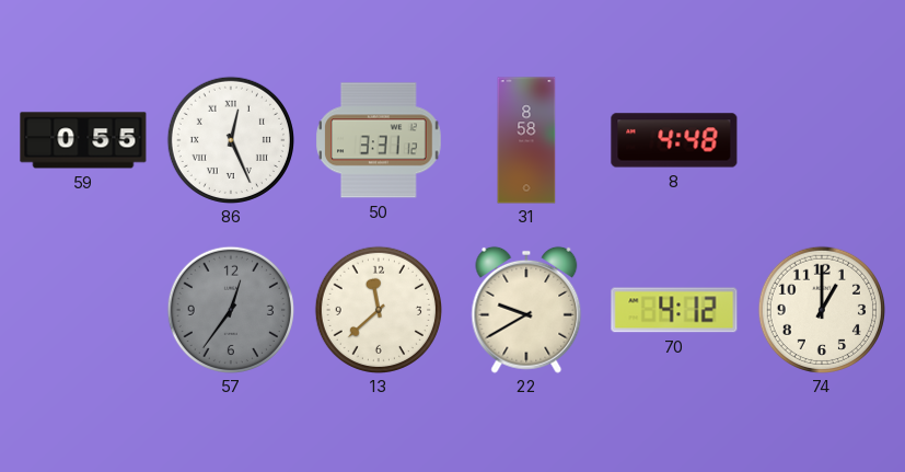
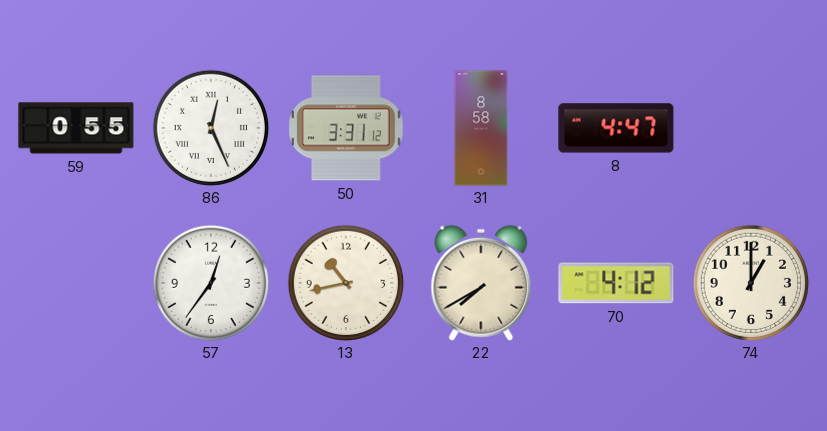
8: 4:48 -> 4:47 (616, 128)
57 dial: grey -> white (210, 282)
13: 11:38 -> 10:43 (345, 282)
22: 9:40 -> 7:40 (481, 283)
